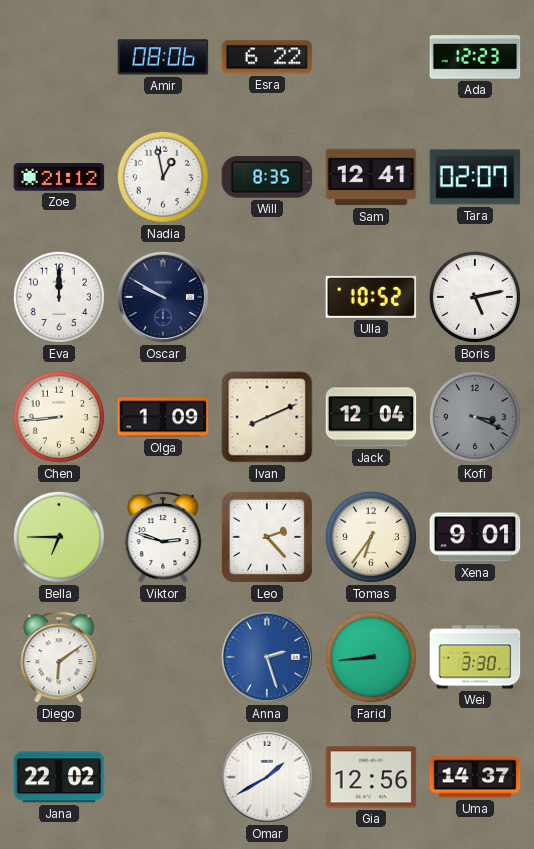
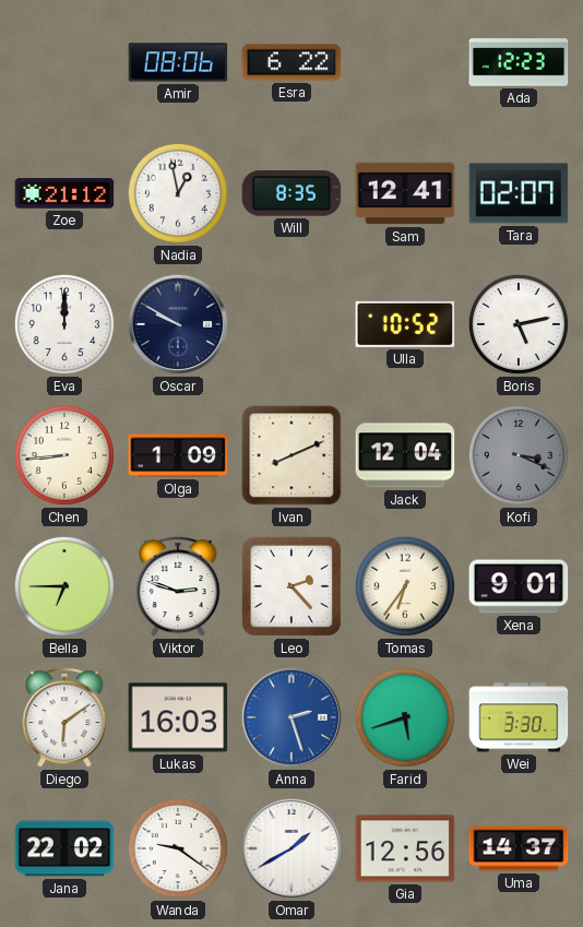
Lukas: none -> 16:03 (178, 717)
Farid: 8:44 -> 5:42 (405, 717)
Wanda: none -> 9:21 (178, 848)
